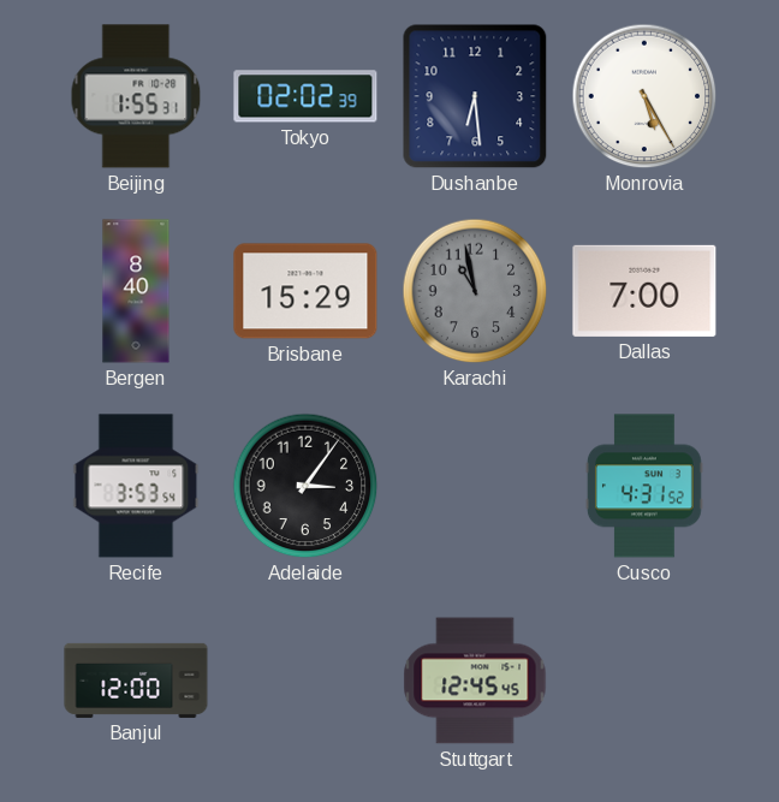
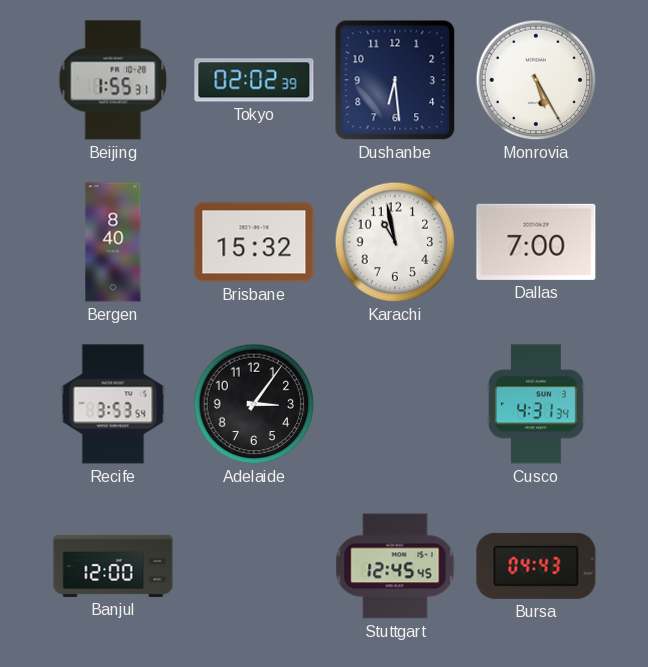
Brisbane: 15:29 -> 15:32 (254, 242)
Karachi dial: grey -> white (395, 242)
Cusco: 4:31:52 -> 4:31:34 (536, 404)
Bursa: none -> 04:43 (536, 566)
